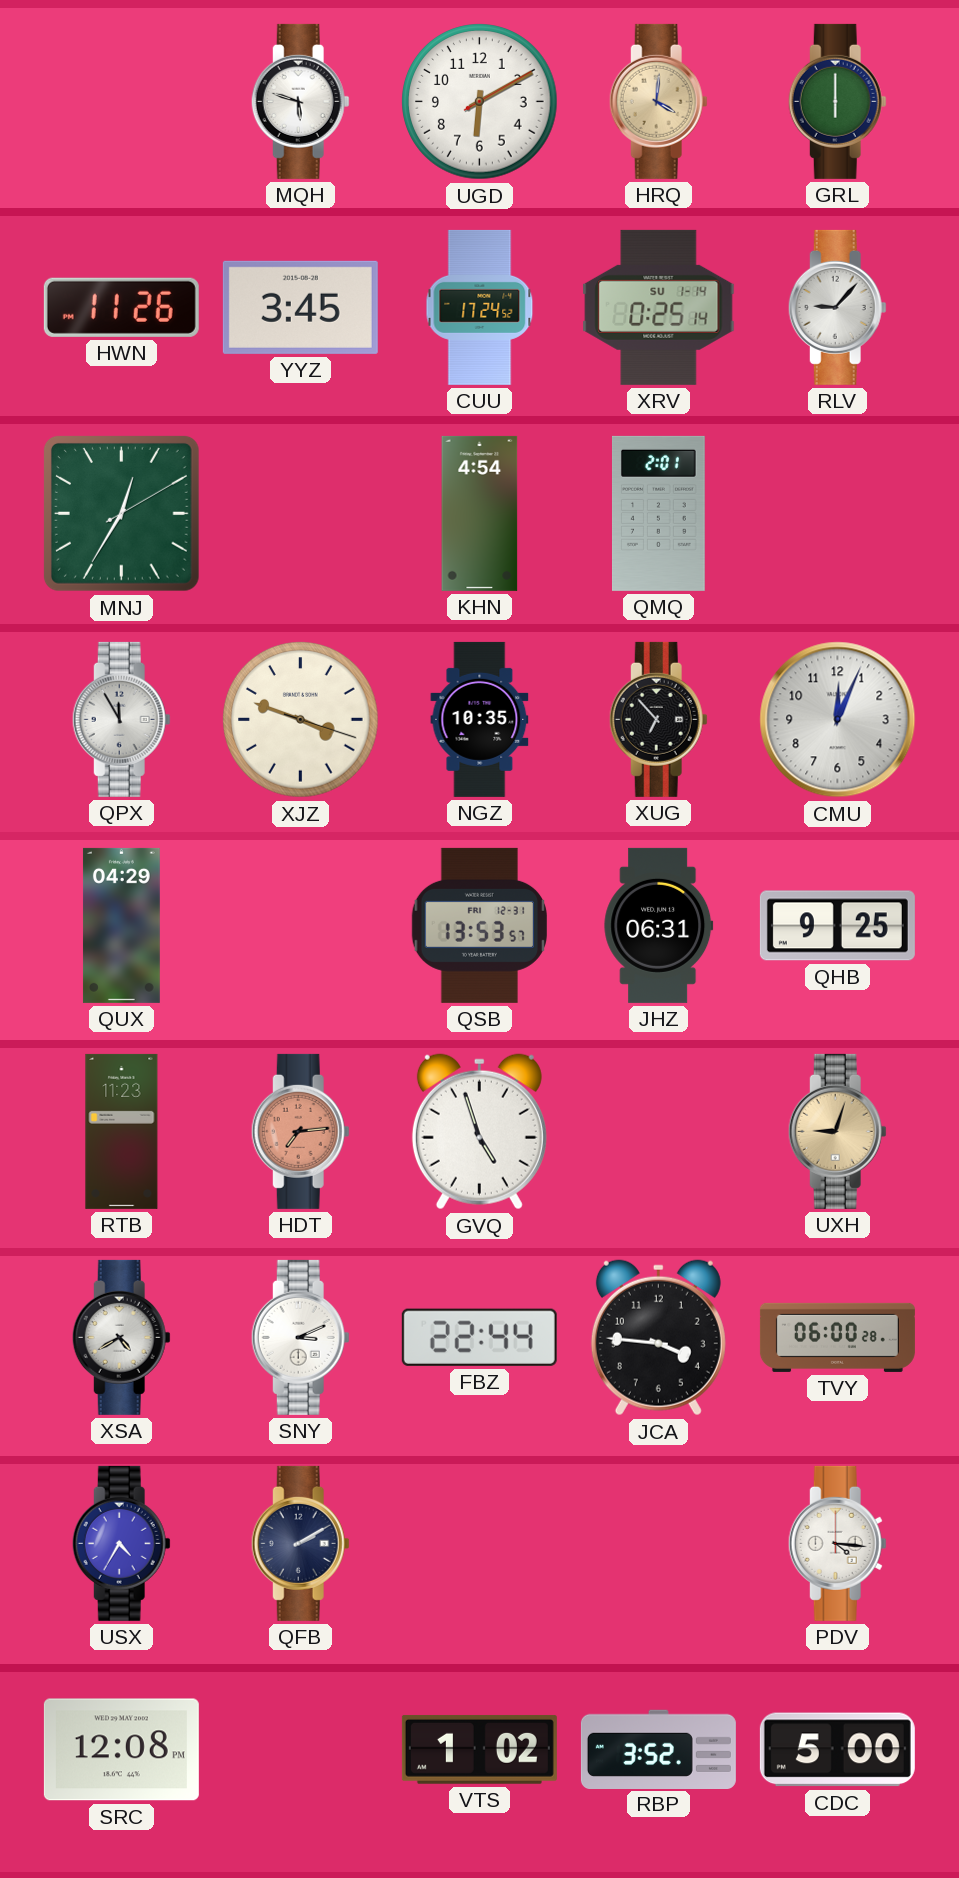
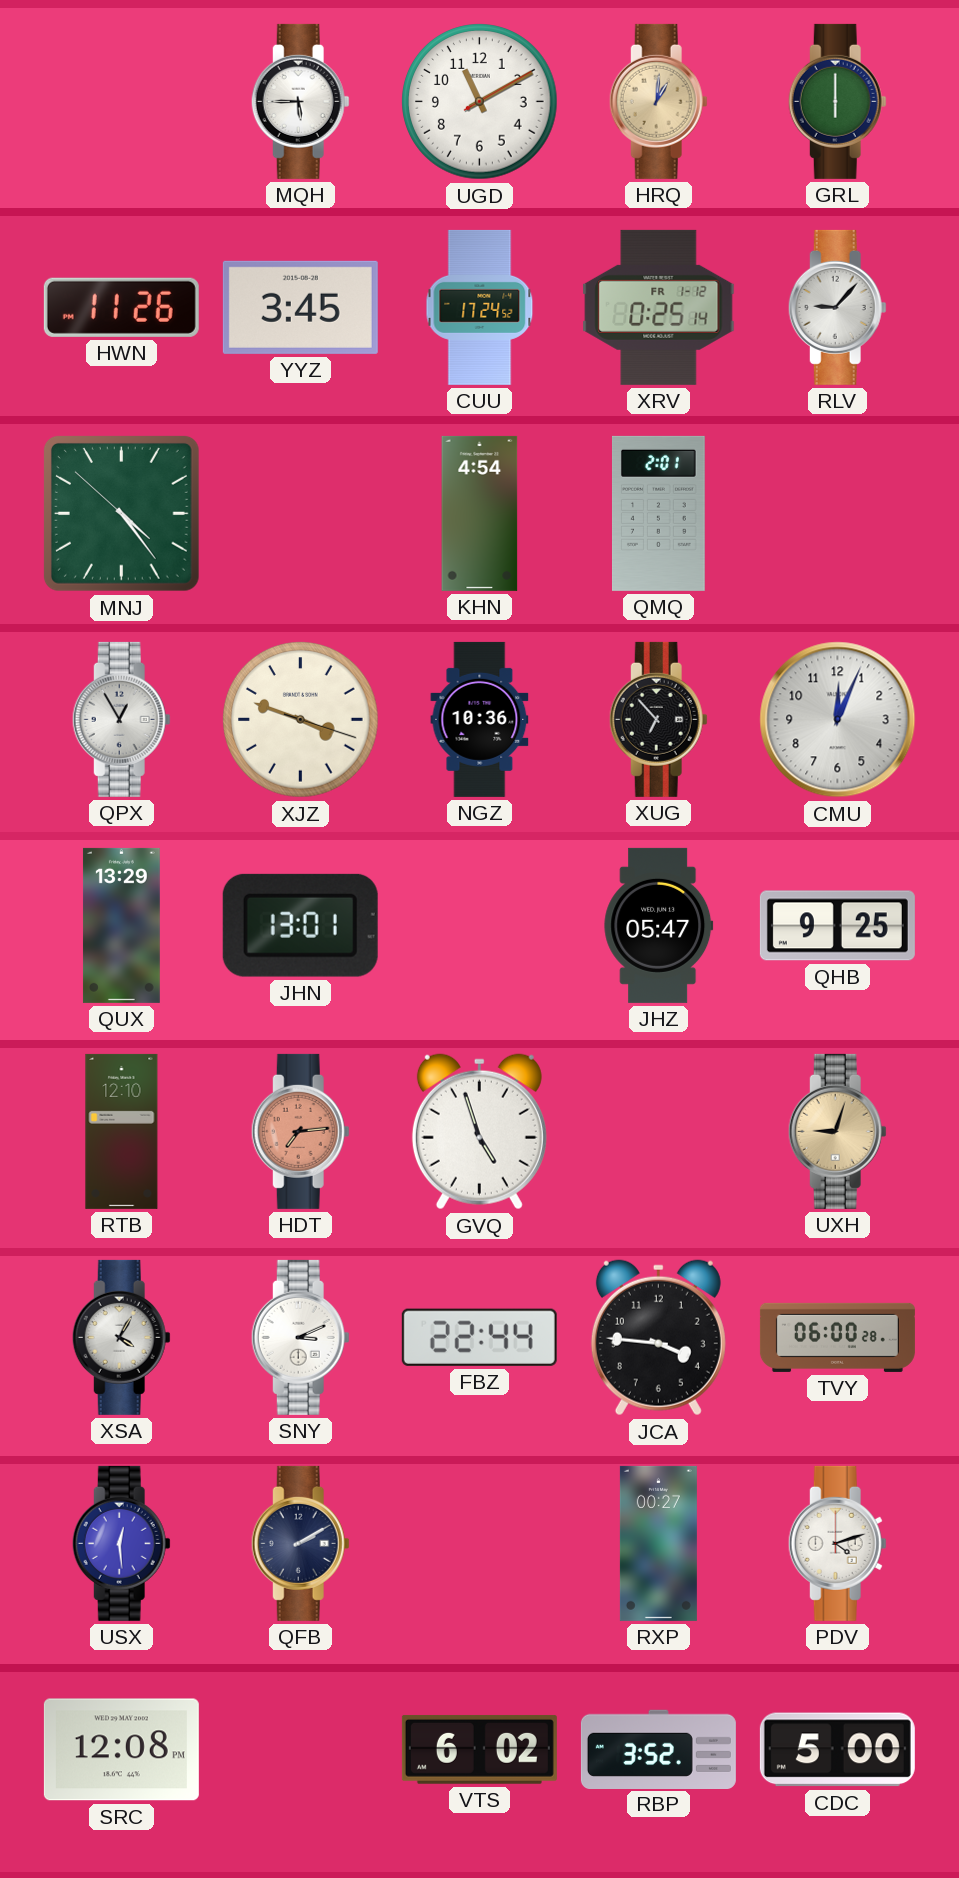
MQH: 5:48 -> 5:45 (300, 101)
UGD: 6:10 -> 11:10 (480, 102)
HRQ: 4:01 -> 1:01 (658, 101)
XRV date: SU 1-14 -> FR 1-12 (659, 307)
MNJ: 12:35 -> 4:23 (121, 513)
QPX: 11:55 -> 12:55 (121, 719)
NGZ: 10:35 -> 10:36 (480, 719)
QUX: 04:29 -> 13:29 (121, 925)
JHN: none -> 13:01 (300, 925)
QSB: 13:53 -> none (479, 925)
JHZ: 06:31 -> 05:47 (659, 925)
RTB: 11:23 -> 12:10 (122, 1131)
XSA: 4:40 -> 4:05 (121, 1337)
USX: 4:35 -> 12:29 (121, 1543)
RXP: none -> 00:27 (658, 1543)
PDV: 4:16 -> 4:12 (837, 1543)
VTS: 1:02 -> 6:02 (479, 1749)
